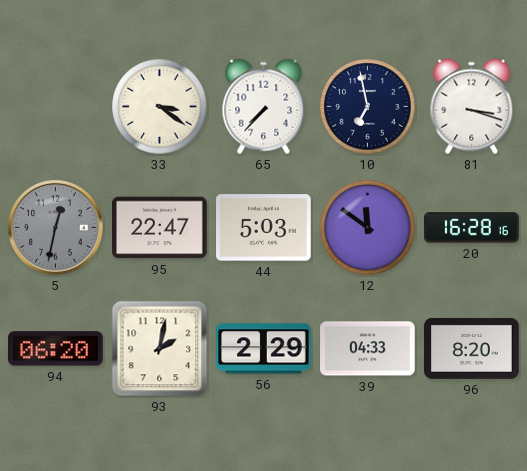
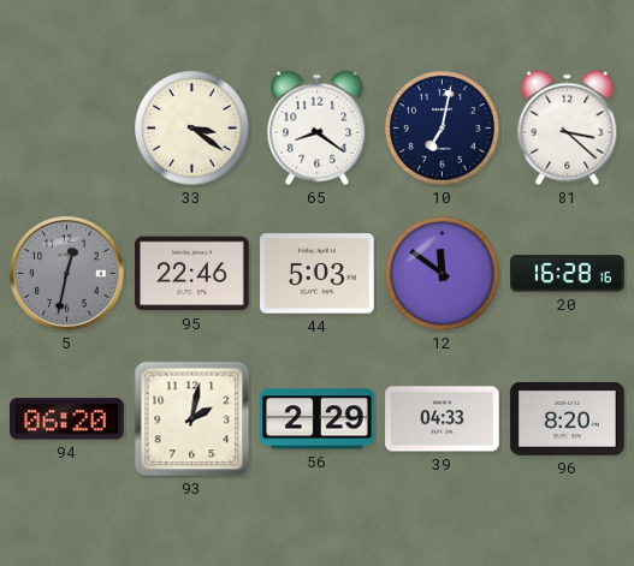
65: 7:37 -> 8:21 (318, 129)
10: 6:58 -> 7:02 (443, 129)
81: 3:18 -> 3:22 (568, 129)
95: 22:47 -> 22:46 (192, 274)
